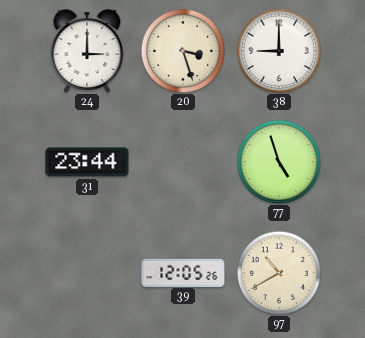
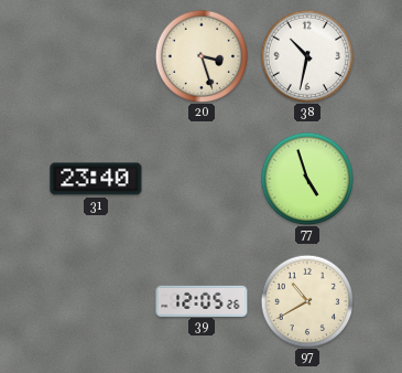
24: 3:00 -> none (87, 51)
38: 9:00 -> 10:32 (306, 55)
31: 23:44 -> 23:40 (96, 179)
